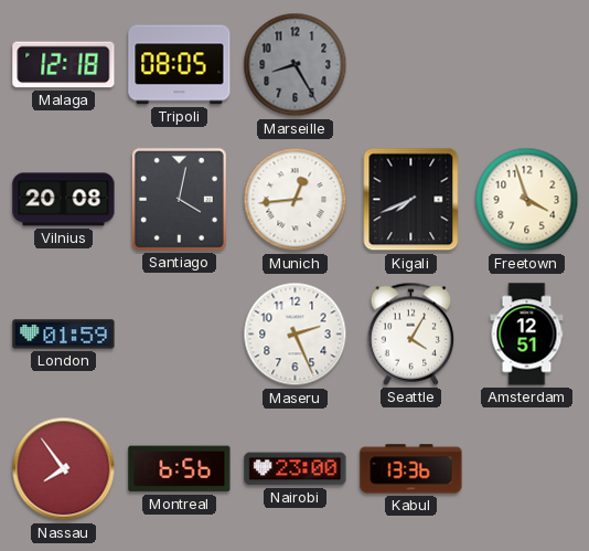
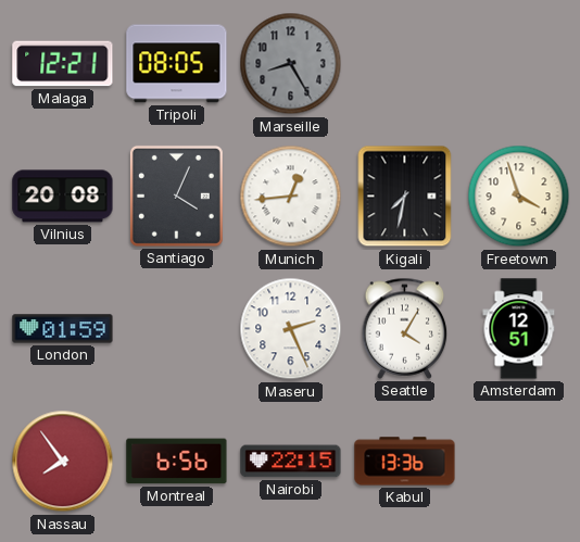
Malaga: 12:18 -> 12:21 (63, 64)
Santiago: 4:02 -> 4:04 (176, 196)
Kigali: 7:41 -> 7:32 (405, 197)
Nairobi: 23:00 -> 22:15 (291, 462)
